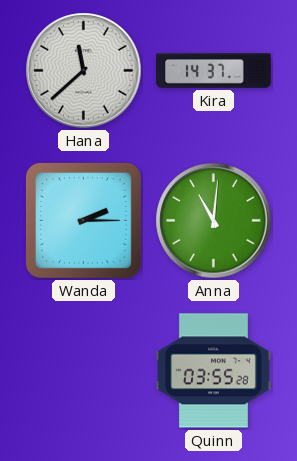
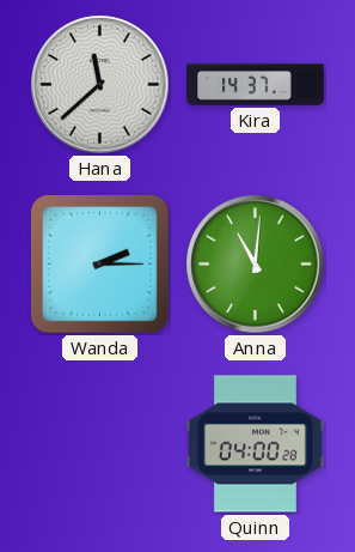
Quinn: 03:55 -> 04:00 (256, 444)
